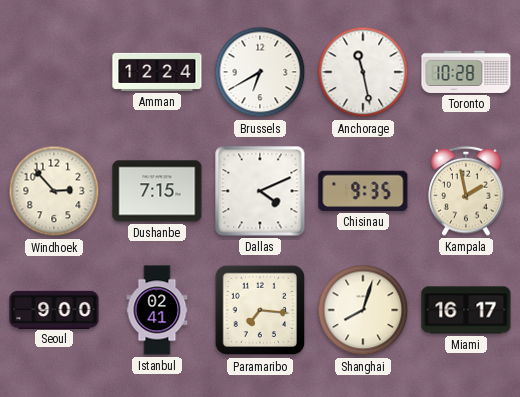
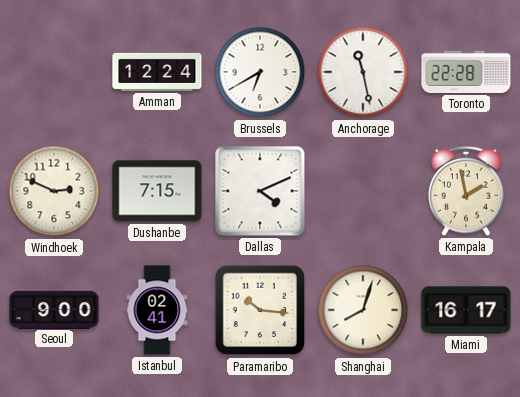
Toronto: 10:28 -> 22:28 (466, 72)
Windhoek: 2:53 -> 2:49 (54, 191)
Chisinau: 9:35 -> none (363, 191)
Paramaribo: 7:16 -> 10:16 (260, 310)
